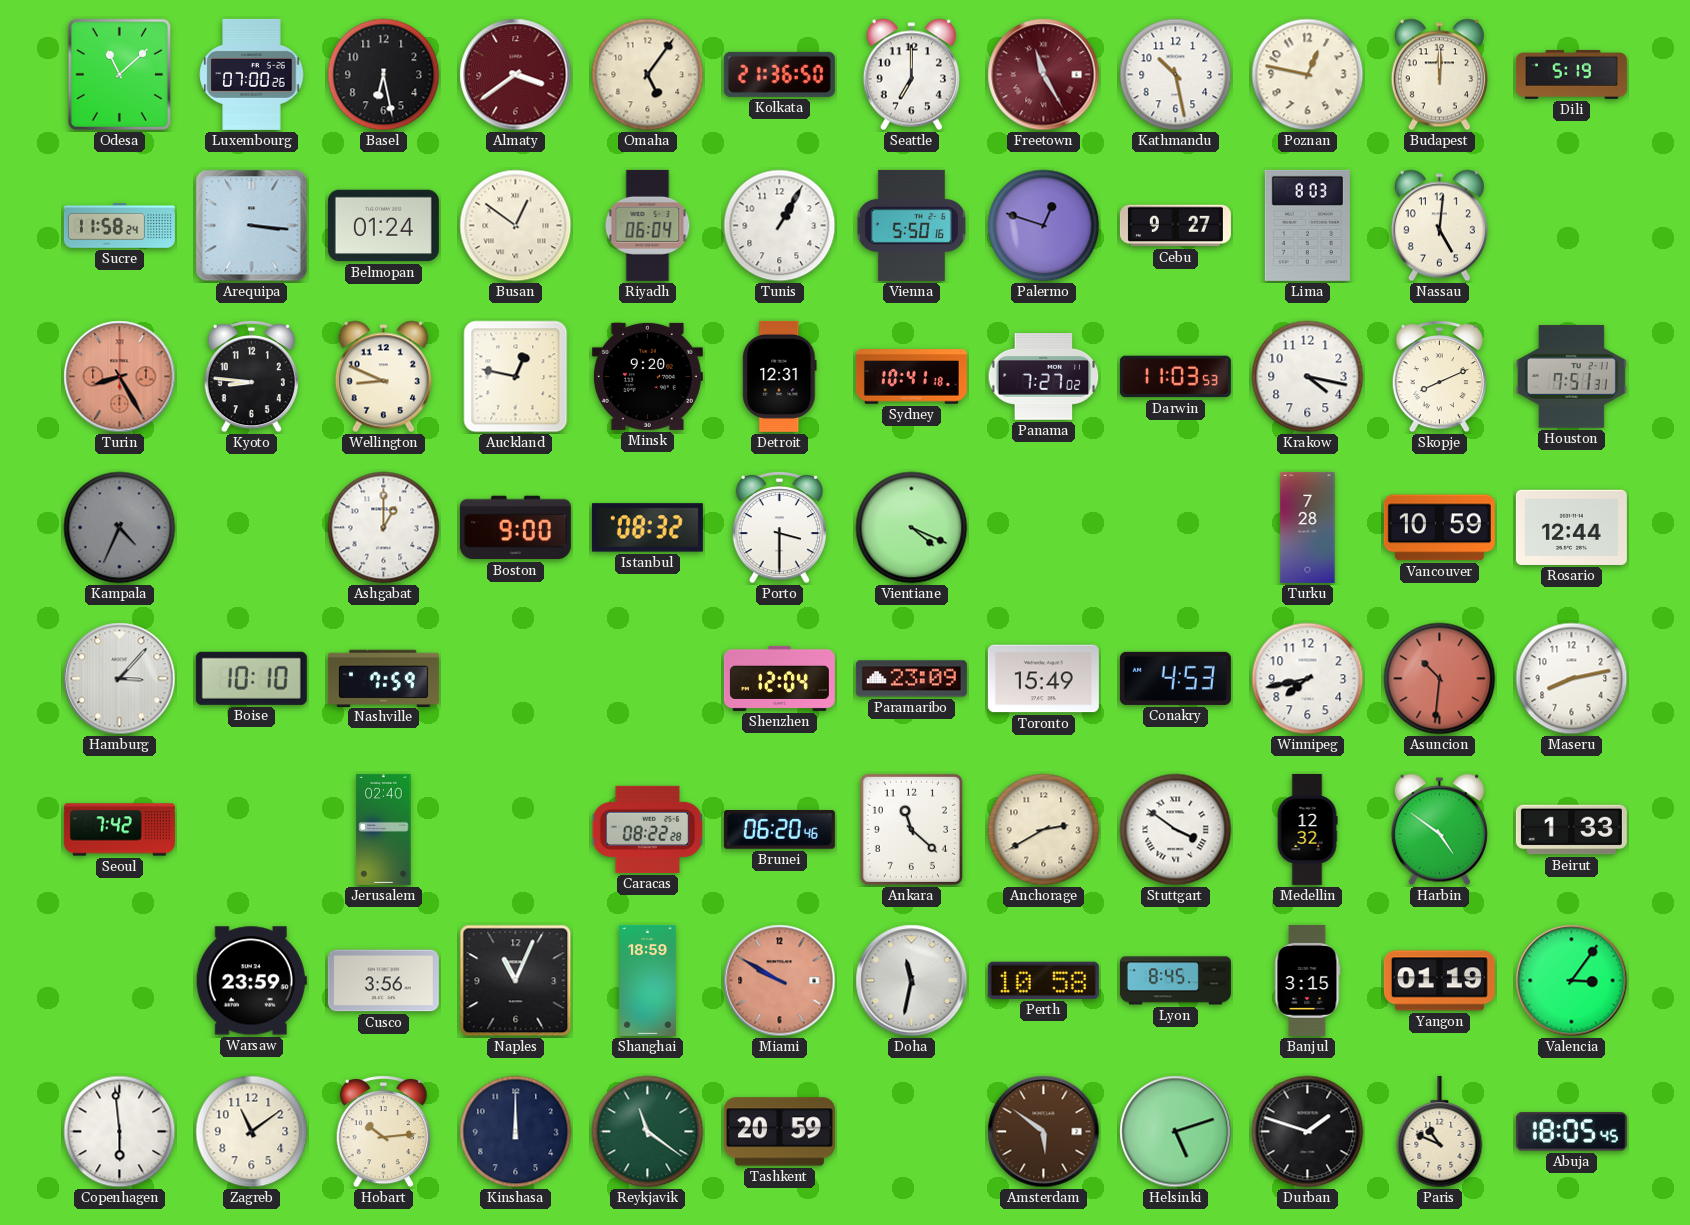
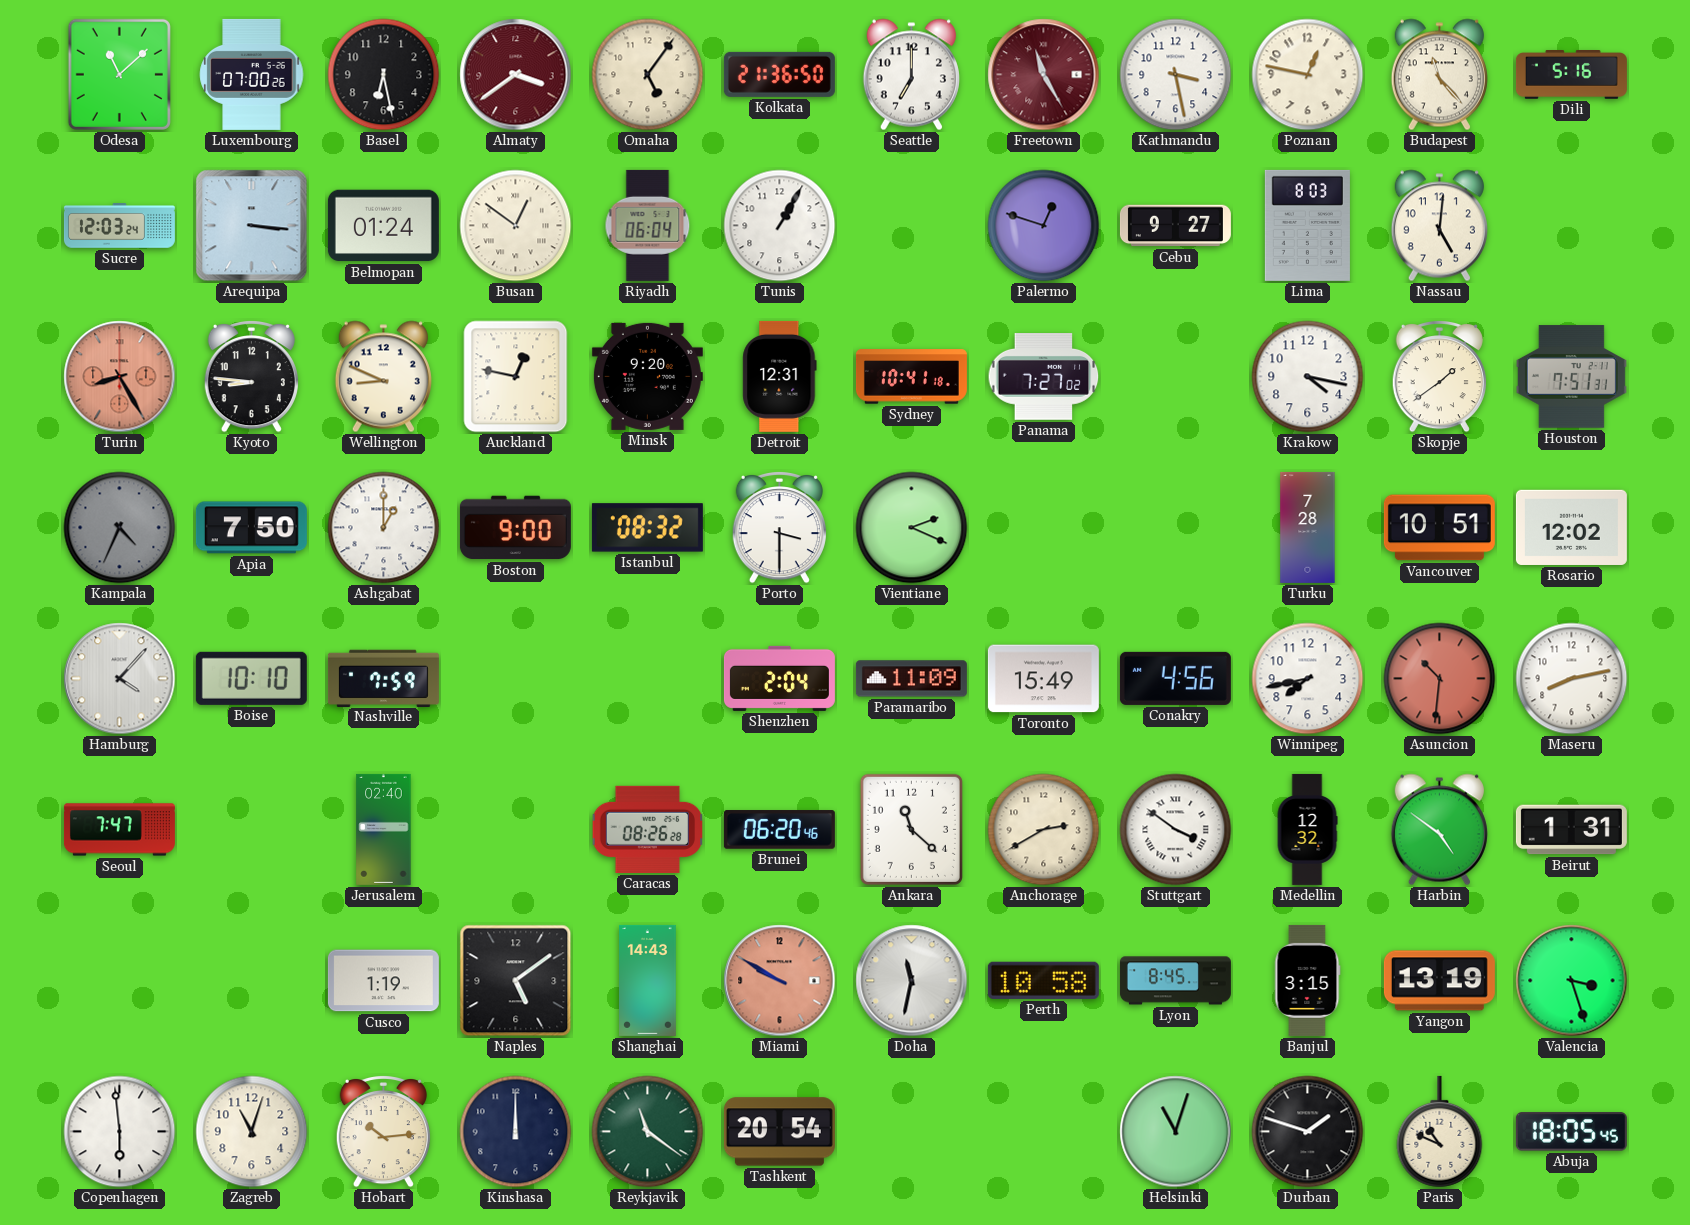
Kathmandu: 10:28 -> 3:28 (1176, 75)
Budapest: 12:00 -> 11:23 (1439, 75)
Dili: 5:19 -> 5:16 (1571, 75)
Sucre: 11:58 -> 12:03 (119, 226)
Vienna: 5:50 -> none (911, 225)
Darwin: 11:03 -> none (1175, 377)
Skopje: 8:11 -> 1:39 (1439, 377)
Apia: none -> 7:50 (251, 528)
Vientiane: 4:19 -> 2:19 (912, 528)
Vancouver: 10:59 -> 10:51 (1439, 528)
Rosario: 12:44 -> 12:02 (1571, 527)
Hamburg: 3:07 -> 4:07 (120, 679)
Shenzhen: 12:04 -> 2:04 (779, 678)
Paramaribo: 23:09 -> 11:09 (911, 679)
Conakry: 4:53 -> 4:56 (1175, 678)
Seoul: 7:42 -> 7:47 (119, 830)
Caracas: 08:22 -> 08:26 (648, 829)
Beirut: 1:33 -> 1:31 (1571, 830)
Warsaw: 23:59 -> none (251, 981)
Cusco: 3:56 -> 1:19 (383, 981)
Naples: 11:04 -> 5:09 (516, 981)
Shanghai: 18:59 -> 14:43 (648, 980)
Yangon: 01:19 -> 13:19 (1439, 981)
Valencia: 3:06 -> 3:27 (1572, 981)
Zagreb: 11:09 -> 11:03 (252, 1132)
Tashkent: 20:59 -> 20:54 (779, 1132)
Amsterdam: 5:51 -> none (1044, 1132)
Helsinki: 5:12 -> 11:03 (1176, 1132)
